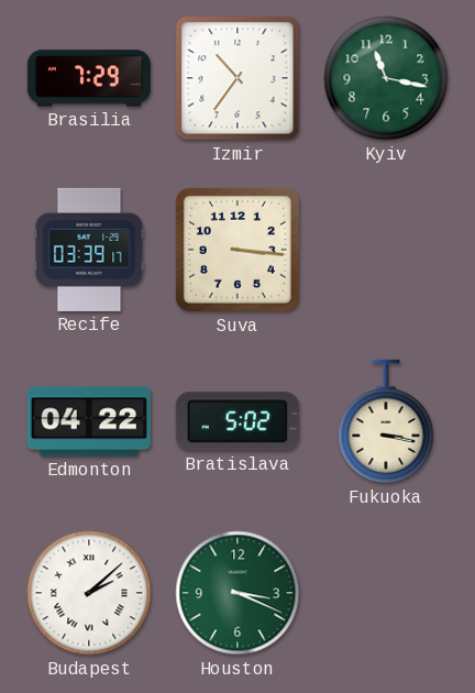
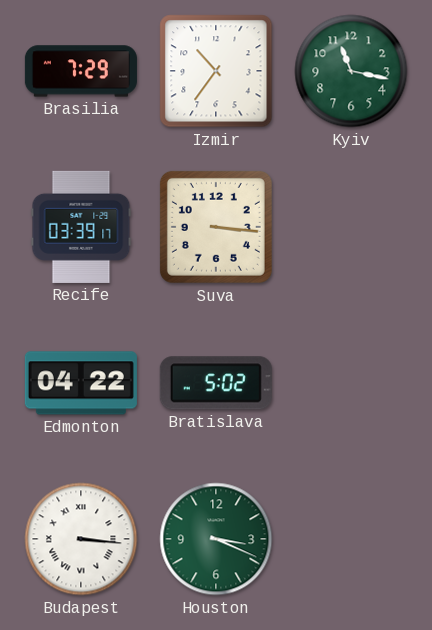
Fukuoka: 3:17 -> none (386, 421)
Budapest: 2:08 -> 3:16 (81, 539)
